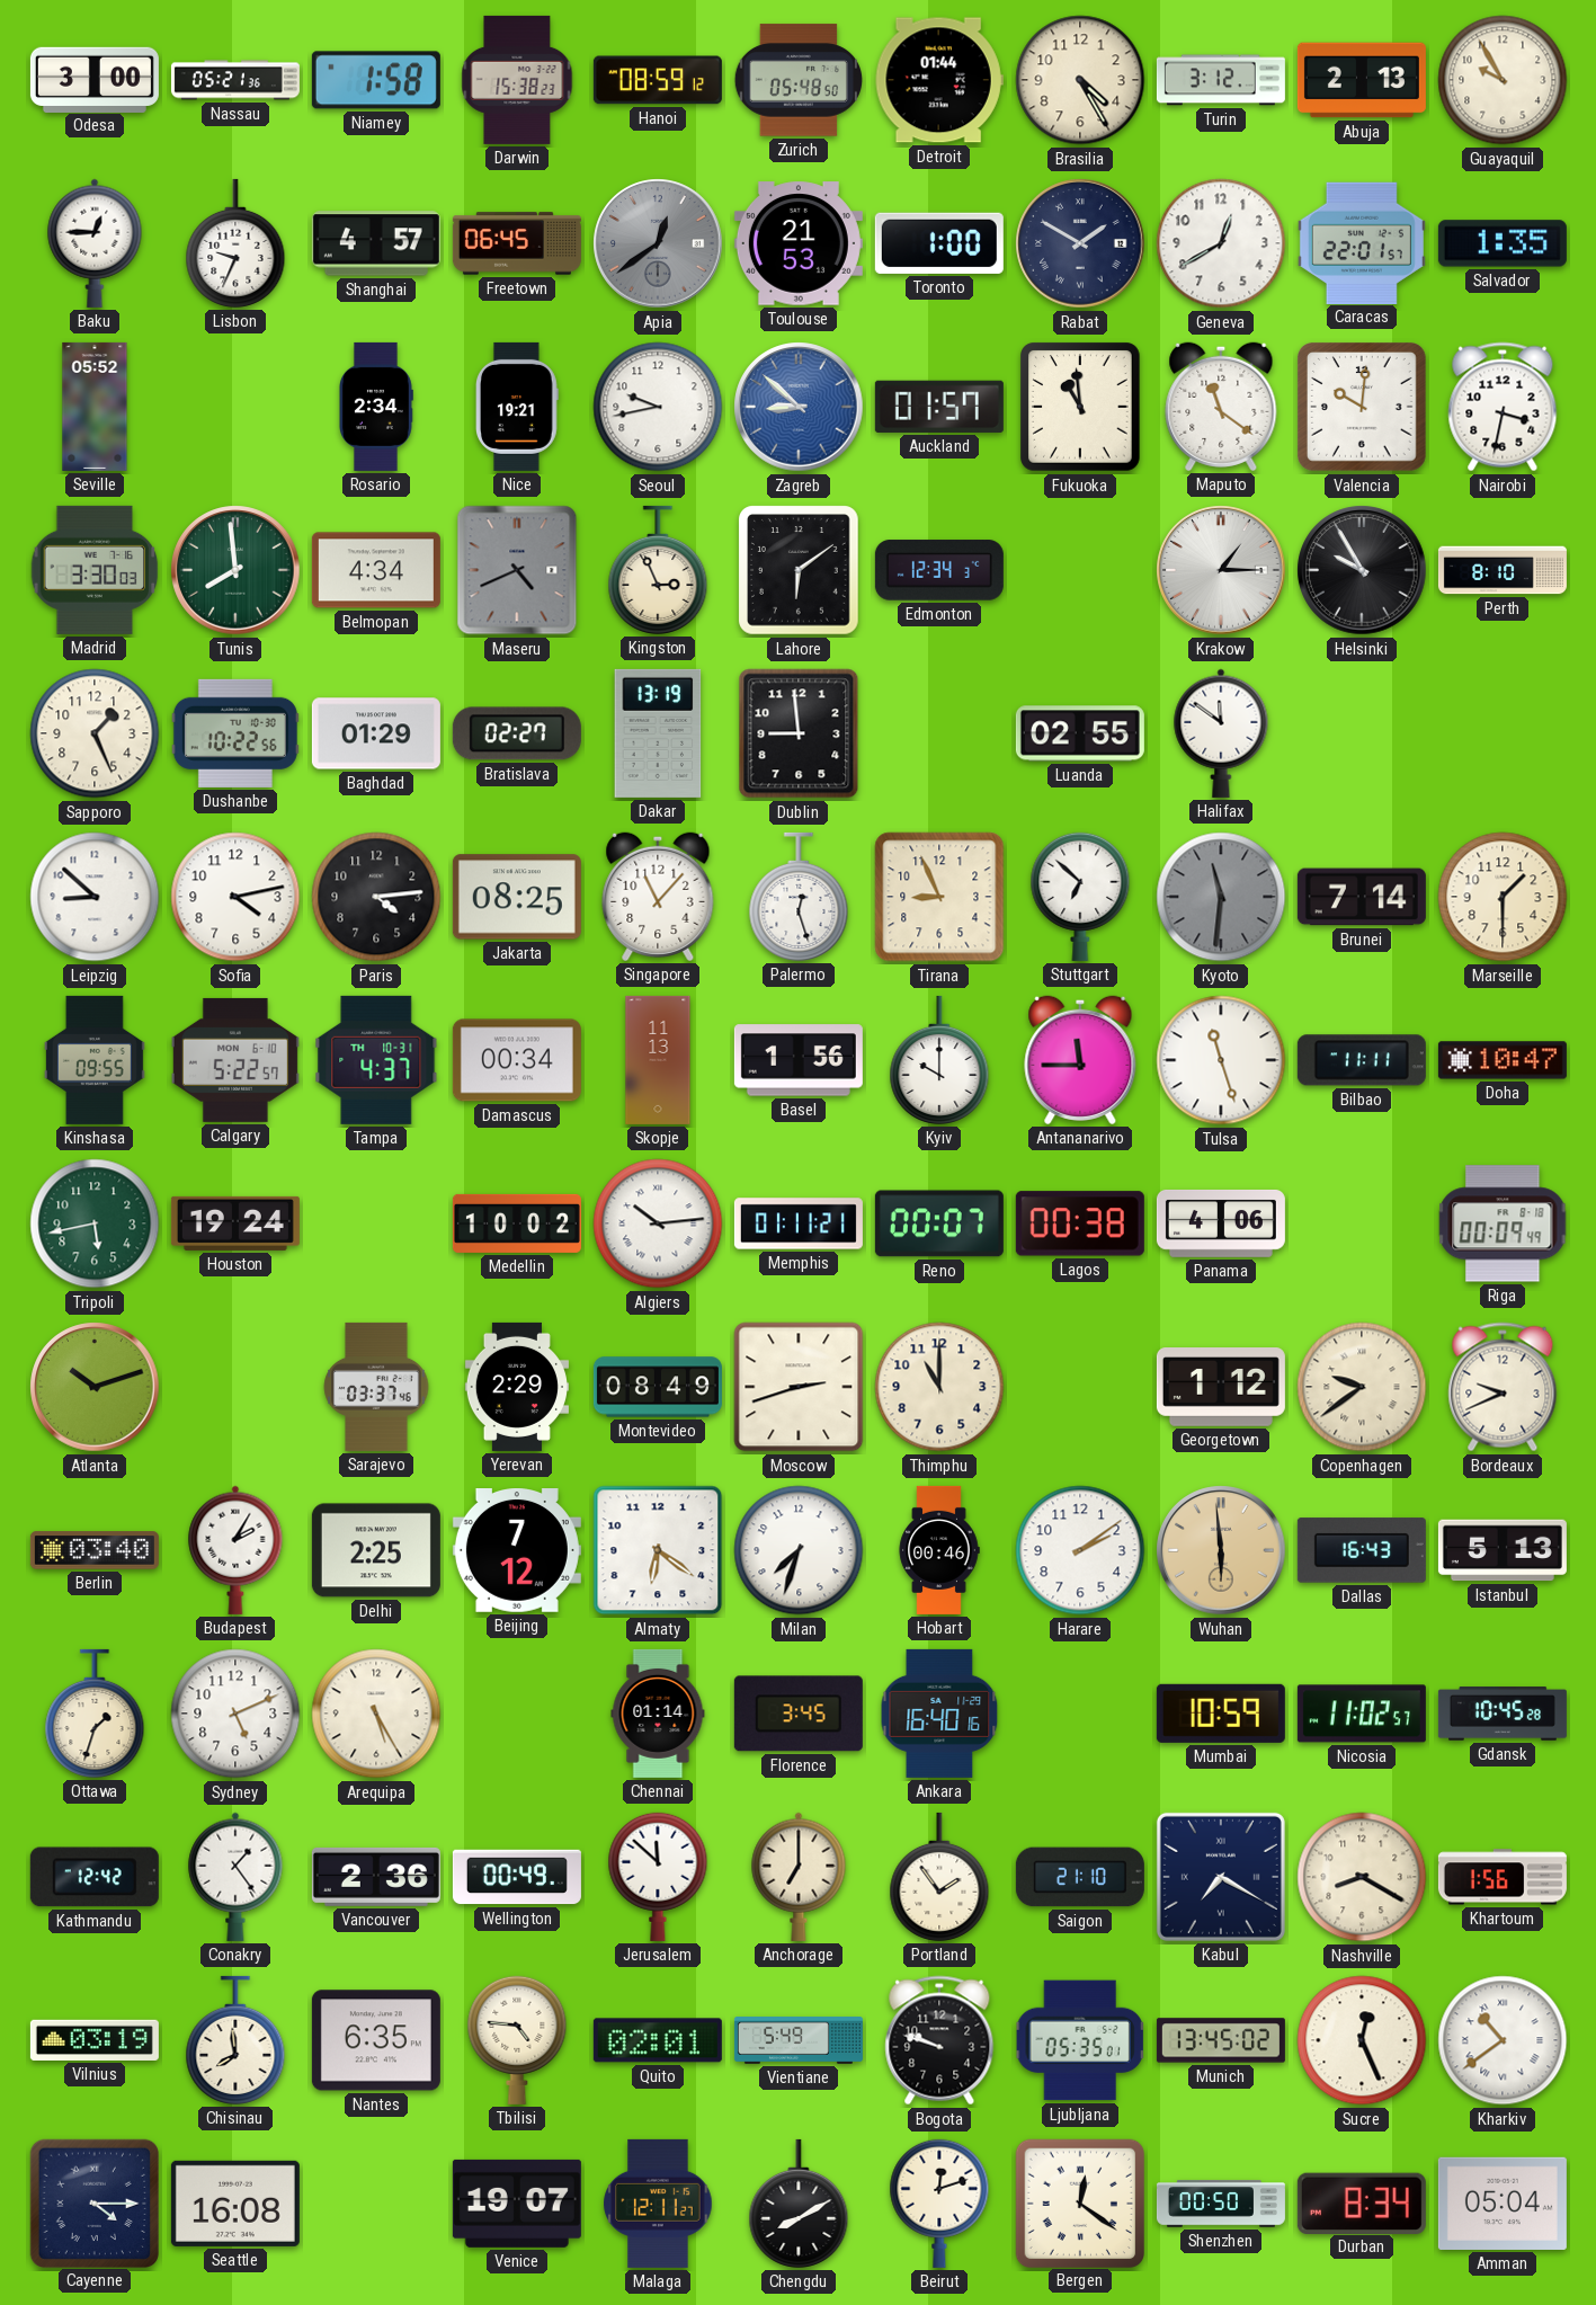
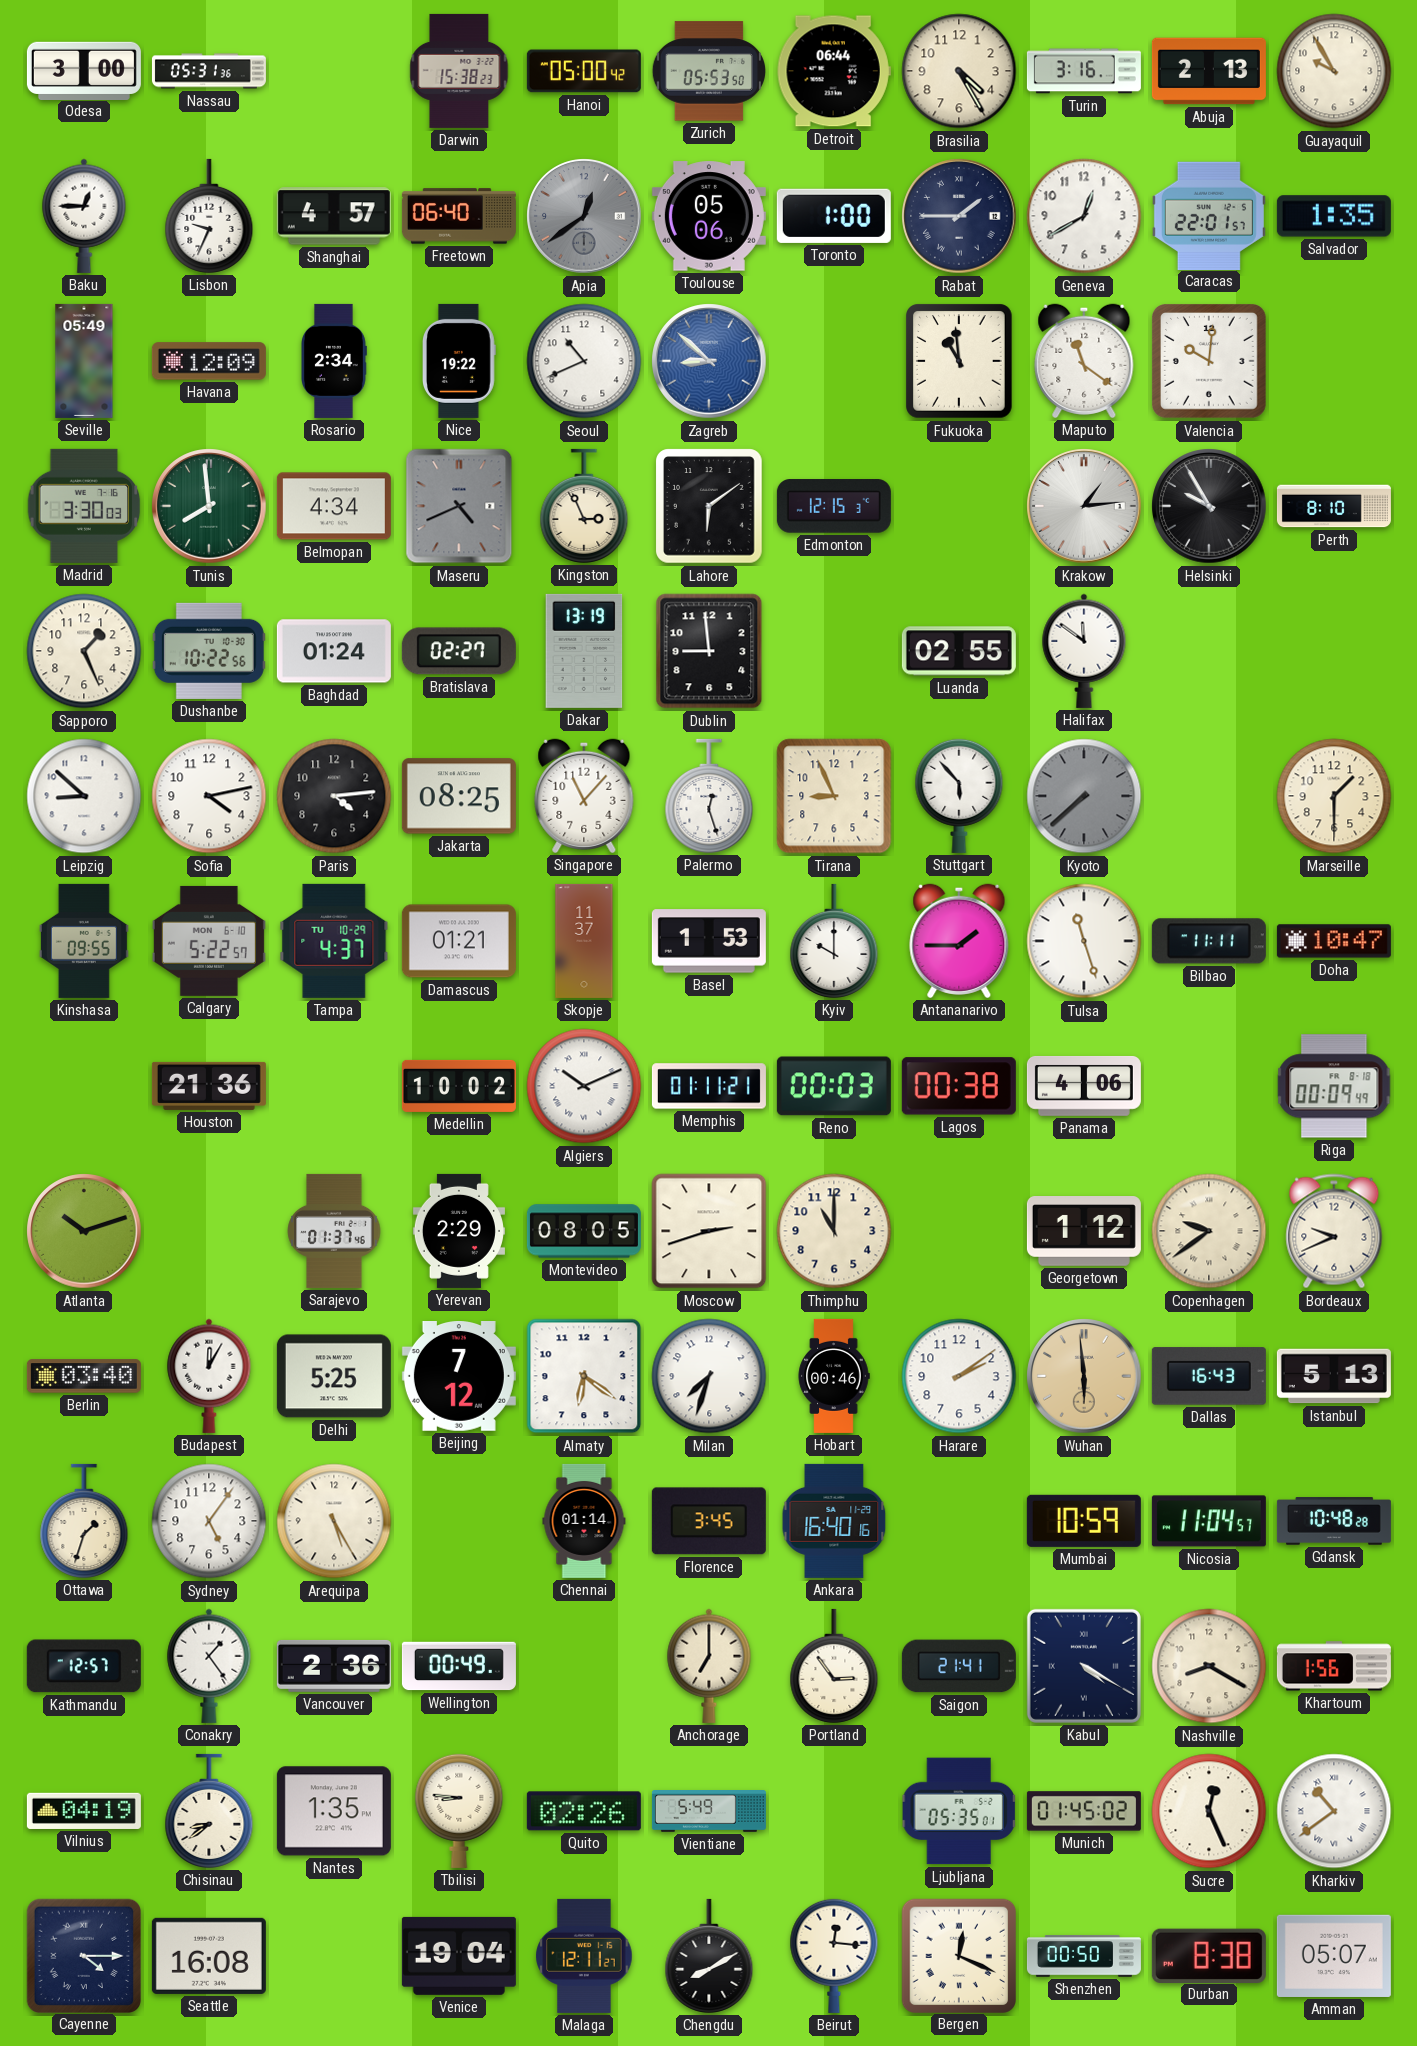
Nassau: 05:21 -> 05:31 (209, 71)
Niamey: 1:58 -> none (376, 80)
Hanoi: 08:59 -> 05:00 (584, 71)
Zurich: 05:48 -> 05:53 (708, 71)
Detroit: 01:44 -> 06:44 (834, 71)
Turin: 3:12 -> 3:16 (1084, 71)
Freetown: 06:45 -> 06:40 (459, 216)
Toulouse: 21:53 -> 05:06 (709, 216)
Rabat: 1:50 -> 1:45 (959, 216)
Seville: 05:52 -> 05:49 (84, 361)
Havana: none -> 12:09 (209, 361)
Nice: 19:21 -> 19:22 (459, 361)
Seoul: 9:43 -> 10:41 (584, 361)
Auckland: 01:57 -> none (939, 407)
Nairobi: 3:32 -> none (1503, 407)
Edmonton: 12:34 -> 12:15 (834, 506)
Krakow: 1:15 -> 1:14 (1084, 506)
Baghdad: 01:29 -> 01:24 (334, 651)
Stuttgart: 6:52 -> 5:53 (959, 796)
Kyoto: 11:31 -> 7:38 (1084, 796)
Brunei: 7:14 -> none (1362, 897)
Tampa date: TH 10-31 -> TU 10-29 (334, 941)
Damascus: 00:34 -> 01:21 (459, 941)
Skopje: 11:13 -> 11:37 (584, 941)
Basel: 1:56 -> 1:53 (709, 941)
Antananarivo: 11:45 -> 1:45 (959, 941)
Tripoli: 5:43 -> none (95, 1223)
Houston: 19:24 -> 21:36 (209, 1086)
Algiers: 10:14 -> 10:11 (584, 1086)
Reno: 00:07 -> 00:03 (834, 1086)
Sarajevo: 03:37 -> 01:37 (334, 1231)
Montevideo: 08:49 -> 08:05 (584, 1231)
Budapest: 2:05 -> 12:05 (209, 1376)
Delhi: 2:25 -> 5:25 (334, 1376)
Sydney: 5:11 -> 5:06 (209, 1521)
Nicosia: 11:02 -> 11:04 (1209, 1521)
Gdansk: 10:45 -> 10:48 (1334, 1521)
Kathmandu: 12:42 -> 12:57 (84, 1666)
Jerusalem: 11:52 -> none (658, 1877)
Portland: 1:54 -> 2:54 (834, 1666)
Saigon: 21:10 -> 21:41 (959, 1666)
Kabul: 7:20 -> 4:20 (1084, 1666)
Vilnius: 03:19 -> 04:19 (84, 1811)
Chisinau: 7:59 -> 8:39 (209, 1811)
Nantes: 6:35 -> 1:35 (334, 1811)
Tbilisi: 4:46 -> 8:46 (459, 1811)
Quito: 02:01 -> 02:26 (584, 1811)
Bogota: 9:48 -> none (939, 2040)
Munich: 13:45 -> 01:45 (1084, 1811)
Venice: 19:07 -> 19:04 (459, 1956)
Beirut: 12:12 -> 12:16 (834, 1956)
Bergen: 12:21 -> 12:19 (958, 1955)
Durban: 8:34 -> 8:38 (1209, 1955)
Amman: 05:04 -> 05:07 (1334, 1956)
